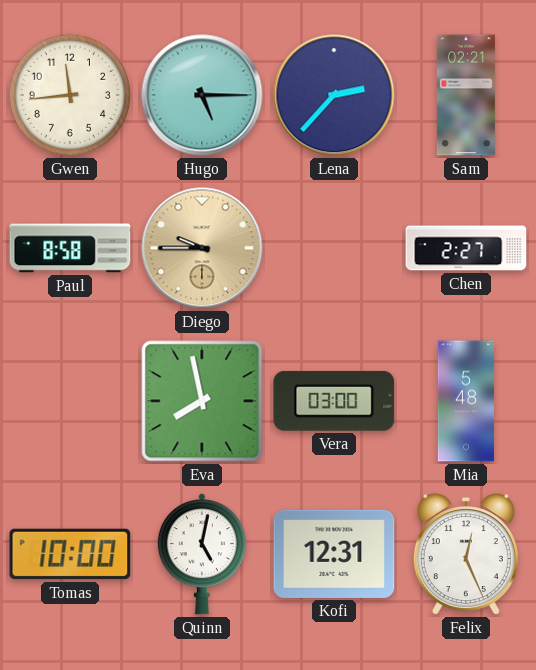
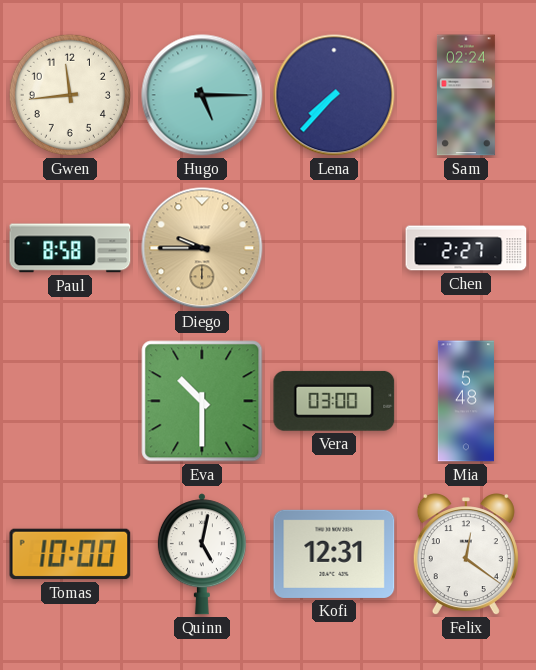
Lena: 2:37 -> 7:37 (334, 95)
Sam: 02:21 -> 02:24 (466, 95)
Eva: 7:58 -> 10:30 (202, 401)
Felix: 12:26 -> 12:21 (466, 555)
